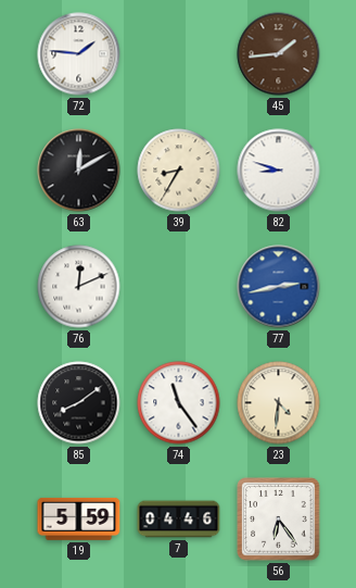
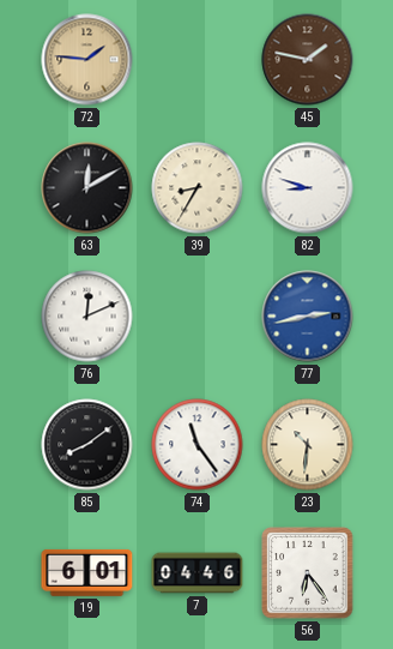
72 dial: white -> champagne (87, 60)
45: 1:44 -> 1:47 (308, 60)
23: 4:31 -> 10:31 (308, 445)
19: 5:59 -> 6:01 (87, 572)
